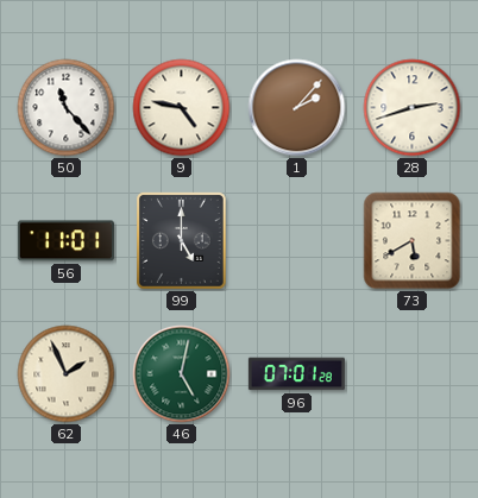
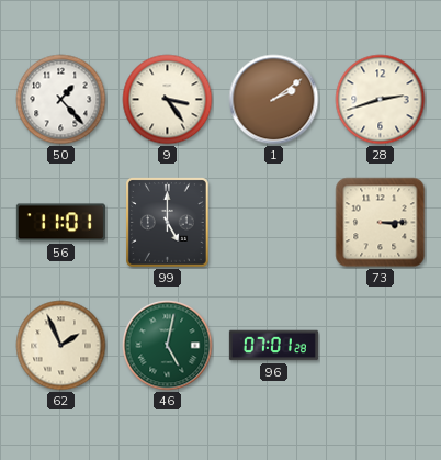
50: 11:23 -> 1:23 (61, 100)
9: 4:47 -> 3:24 (168, 100)
1: 2:07 -> 2:09 (274, 100)
73: 5:40 -> 3:15 (381, 223)
